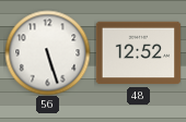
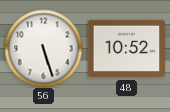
48: 12:52 -> 10:52 (126, 49)
